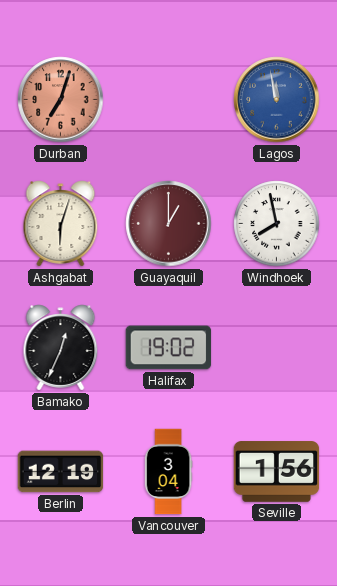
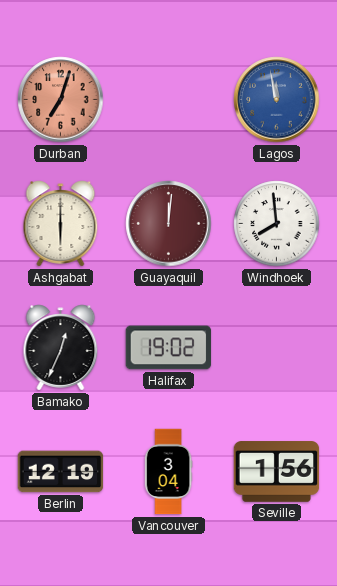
Ashgabat: 6:03 -> 6:00 (61, 224)
Guayaquil: 1:00 -> 12:01 (169, 224)
Windhoek: 7:58 -> 7:59 (277, 224)
